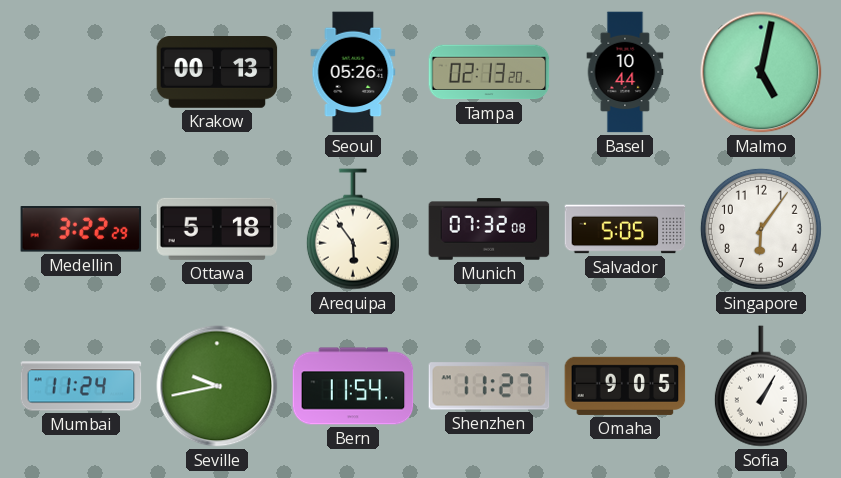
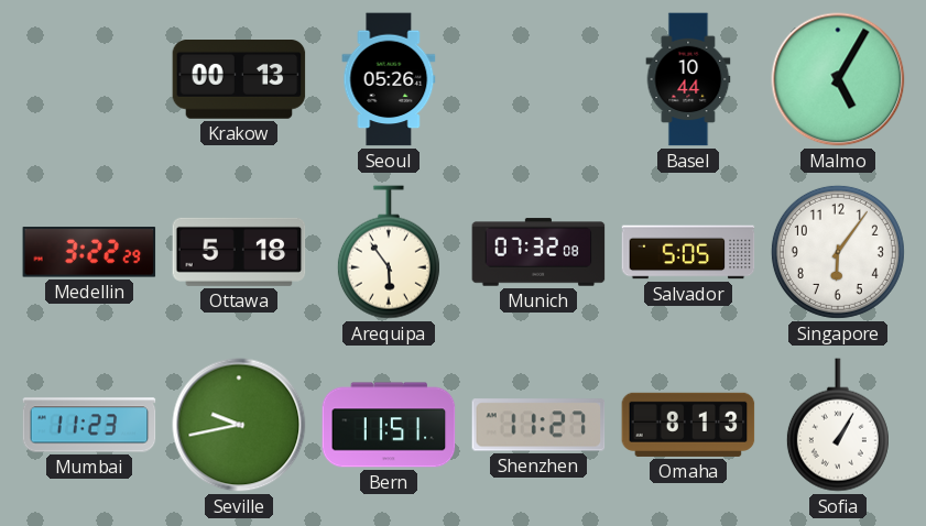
Tampa: 02:13 -> none (489, 72)
Malmo: 5:02 -> 5:05 (838, 79)
Mumbai: 11:24 -> 11:23 (89, 425)
Bern: 11:54 -> 11:51 (389, 425)
Omaha: 9:05 -> 8:13 (688, 425)
